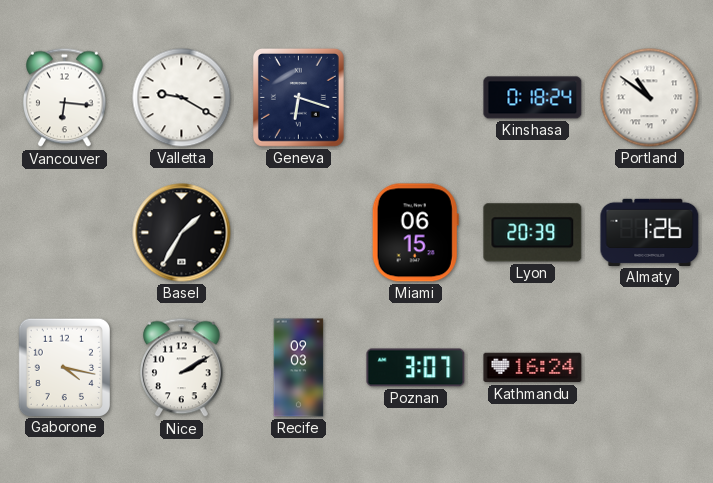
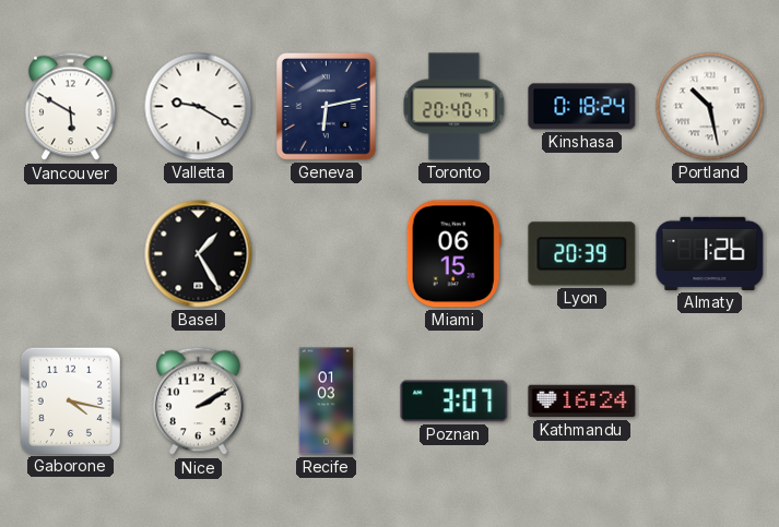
Vancouver: 6:16 -> 5:50 (71, 107)
Geneva: 6:18 -> 6:13 (326, 106)
Toronto: none -> 20:40 (455, 107)
Portland: 10:51 -> 10:28 (710, 107)
Basel: 1:35 -> 1:25 (199, 254)
Recife: 09:03 -> 01:03 (327, 402)
